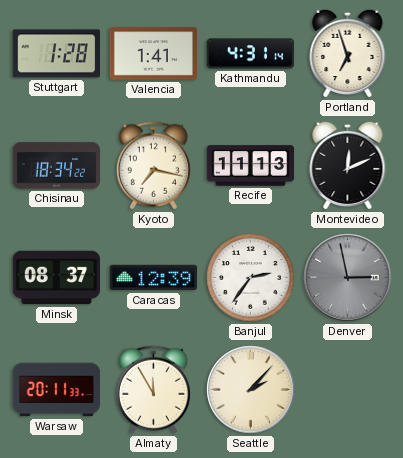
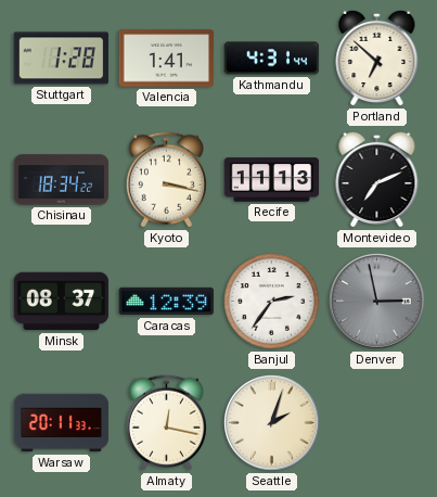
Kathmandu: 4:31:14 -> 4:31:44 (272, 59)
Portland: 6:57 -> 6:52 (377, 58)
Kyoto: 7:17 -> 3:17 (166, 180)
Montevideo: 12:11 -> 7:11 (377, 179)
Almaty: 11:55 -> 12:17 (166, 423)
Seattle: 2:07 -> 2:03 (272, 423)
